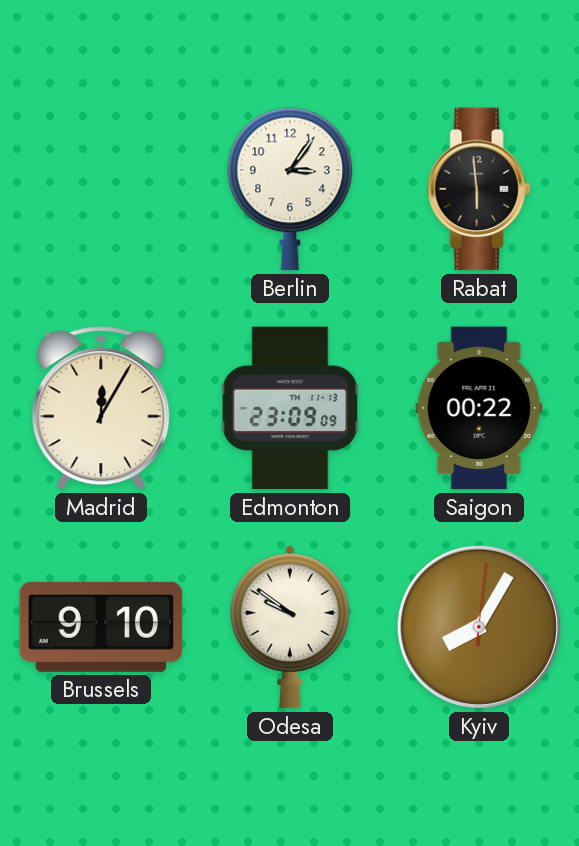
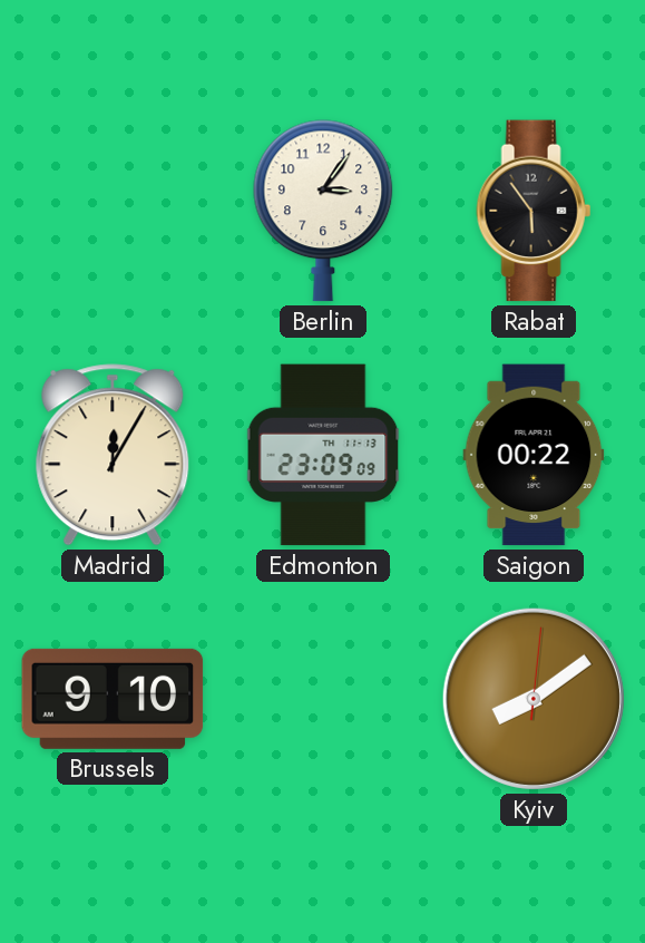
Rabat: 5:59 -> 5:54 (534, 211)
Odesa: 9:51 -> none (290, 627)
Kyiv: 8:05 -> 8:09 (534, 699)
